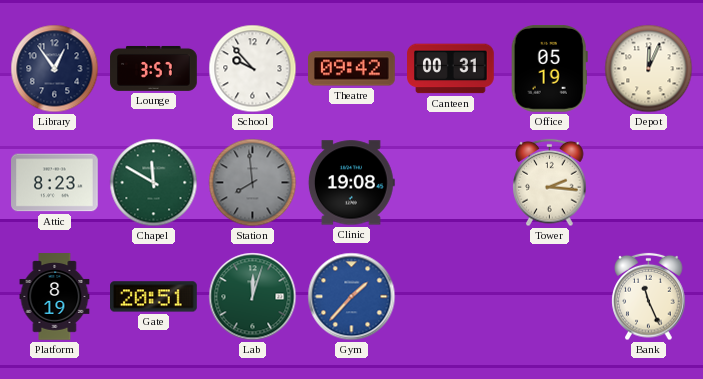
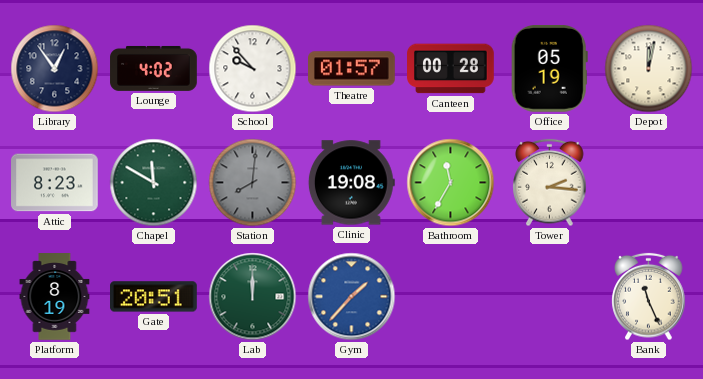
Lounge: 3:57 -> 4:02 (154, 68)
Theatre: 09:42 -> 01:57 (352, 69)
Canteen: 00:31 -> 00:28 (451, 69)
Depot: 12:04 -> 12:02 (649, 69)
Station: 7:59 -> 8:01 (253, 183)
Bathroom: none -> 11:35 (451, 183)
Lab: 12:03 -> 12:00 (253, 297)
